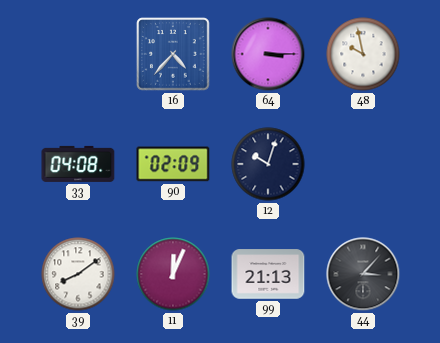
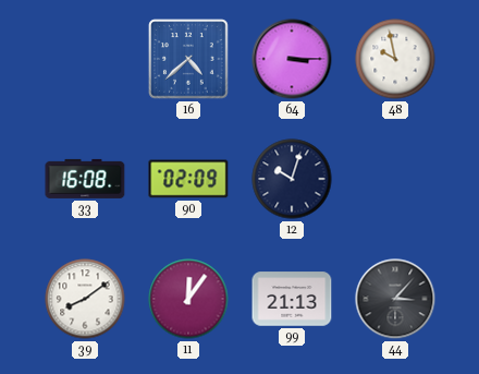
16: 4:37 -> 4:38 (188, 59)
33: 04:08 -> 16:08 (85, 179)
11: 12:04 -> 12:06 (188, 299)
